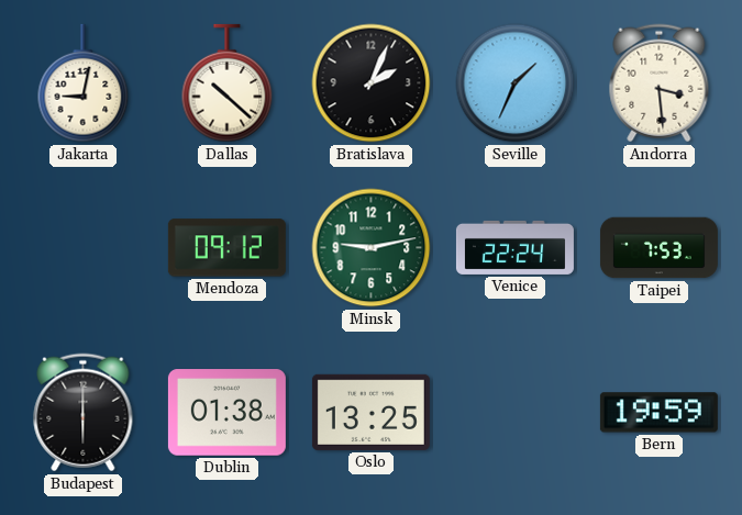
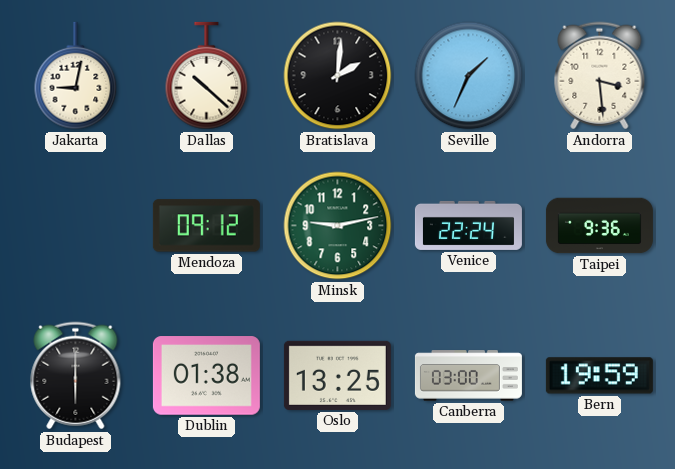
Bratislava: 2:04 -> 2:01 (338, 76)
Taipei: 7:53 -> 9:36 (599, 226)
Canberra: none -> 03:00 (468, 376)
